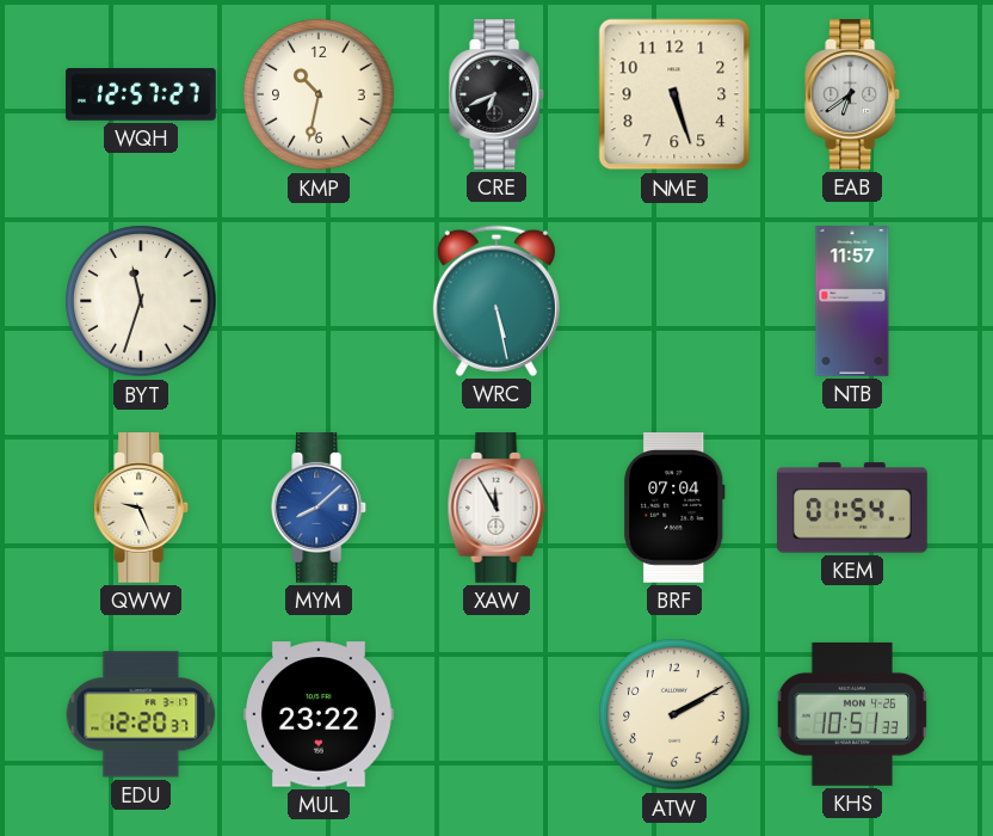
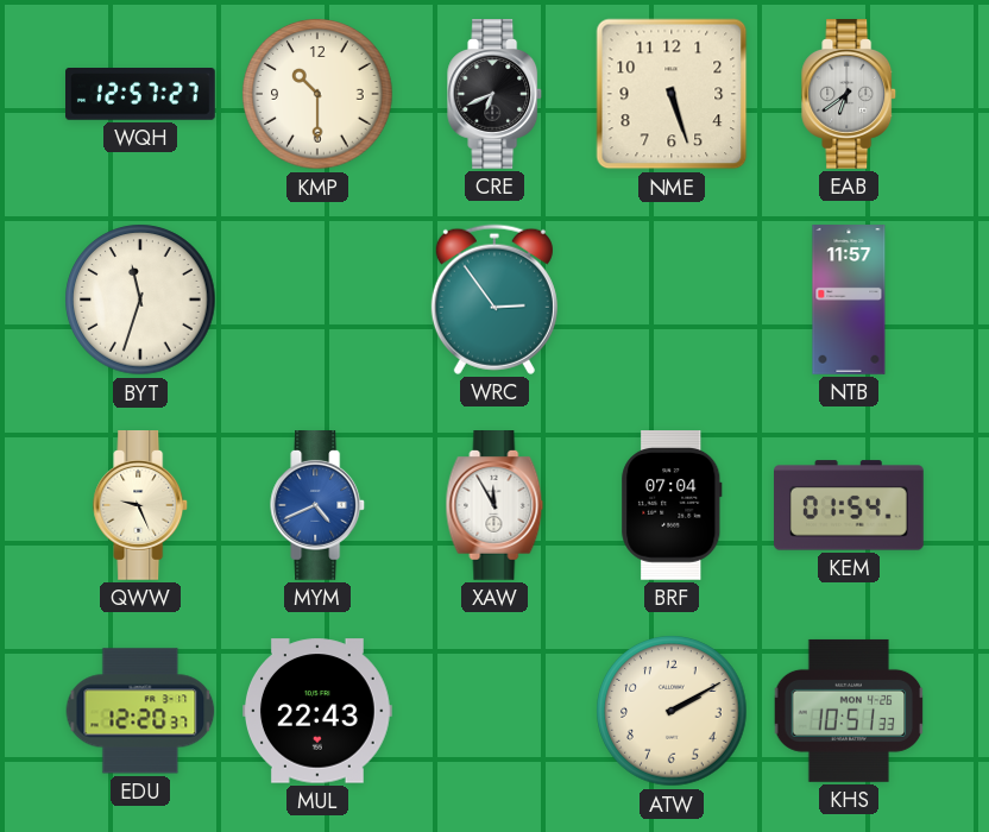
KMP: 10:32 -> 10:30 (317, 94)
WRC: 5:28 -> 2:54 (494, 300)
MYM: 8:08 -> 4:41 (319, 506)
MUL: 23:22 -> 22:43 (319, 711)
